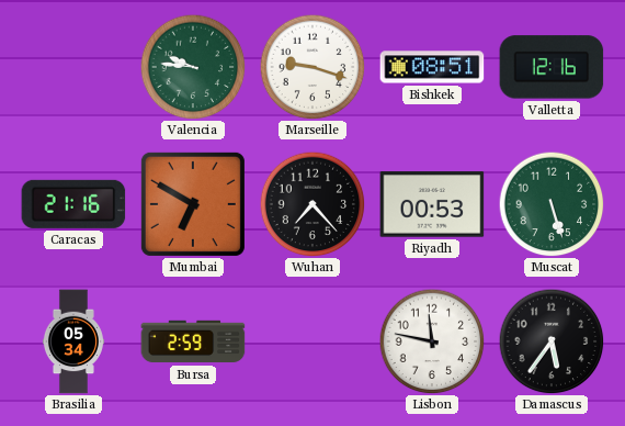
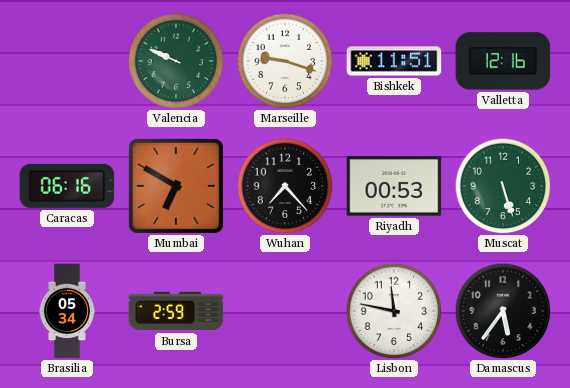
Valencia: 9:46 -> 9:49 (176, 61)
Bishkek: 08:51 -> 11:51 (394, 61)
Caracas: 21:16 -> 06:16 (67, 186)
